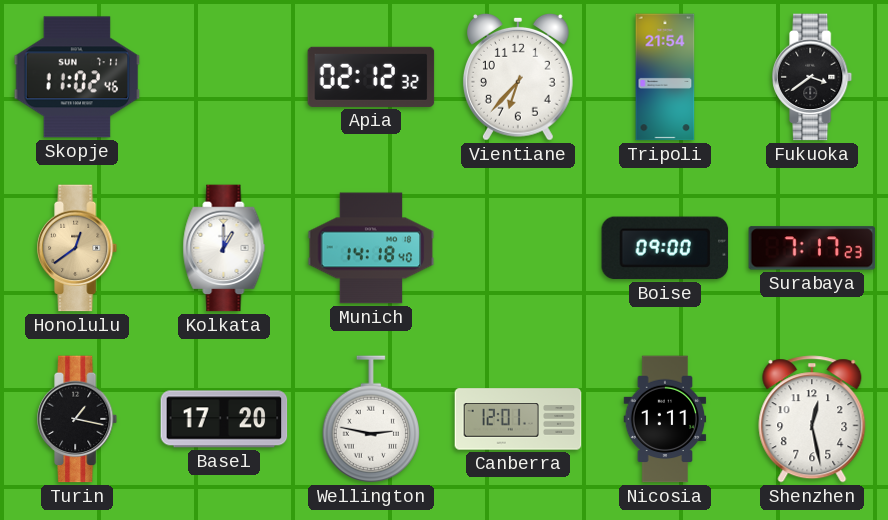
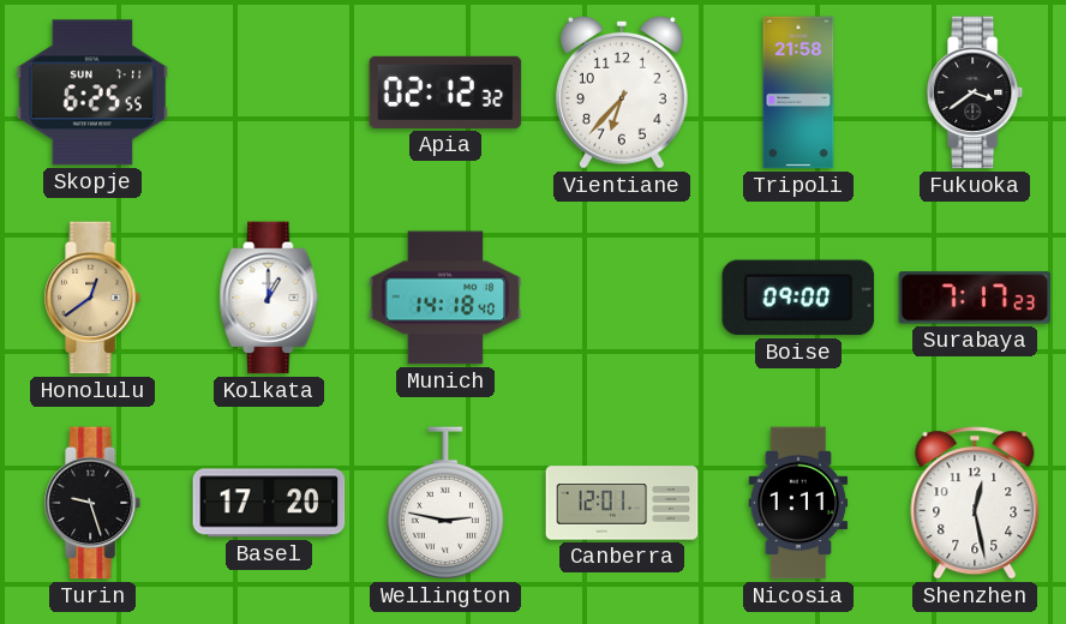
Skopje: 11:02 -> 6:25 (92, 92)
Tripoli: 21:54 -> 21:58 (798, 92)
Turin: 1:17 -> 9:27 (94, 503)
